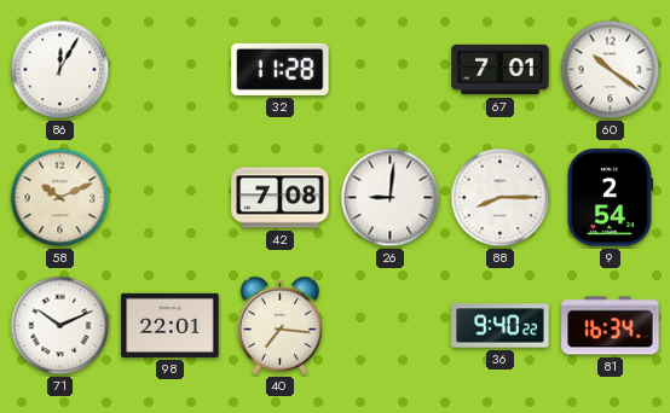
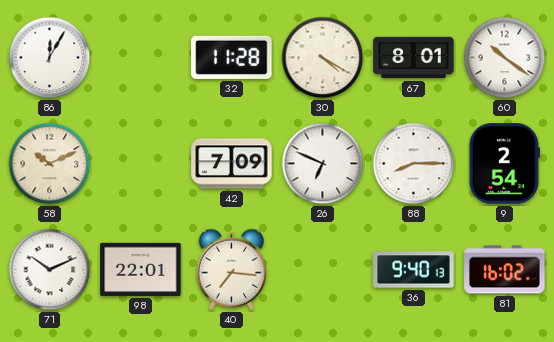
30: none -> 4:20 (323, 58)
67: 7:01 -> 8:01 (414, 58)
42: 7:08 -> 7:09 (232, 164)
26: 9:01 -> 6:49 (323, 164)
36: 9:40:22 -> 9:40:13 (414, 270)
81: 16:34 -> 16:02 (505, 270)
